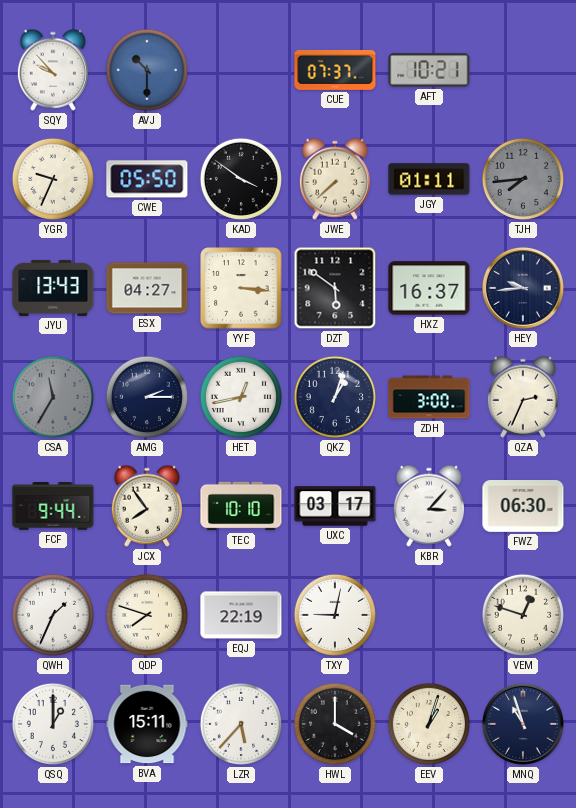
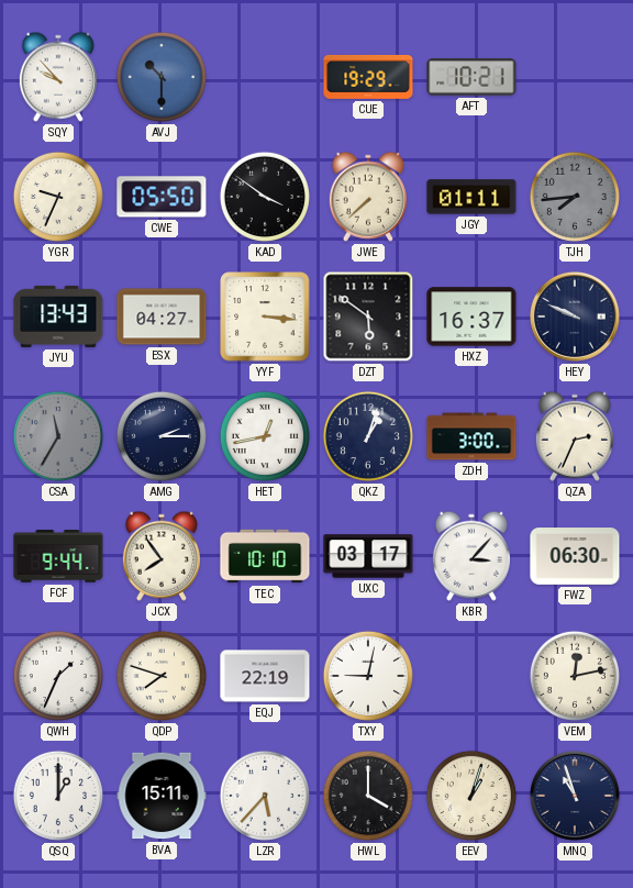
CUE: 07:37 -> 19:29 (368, 77)
HEY: 9:44 -> 9:49 (575, 317)
VEM: 12:48 -> 12:13 (575, 676)
